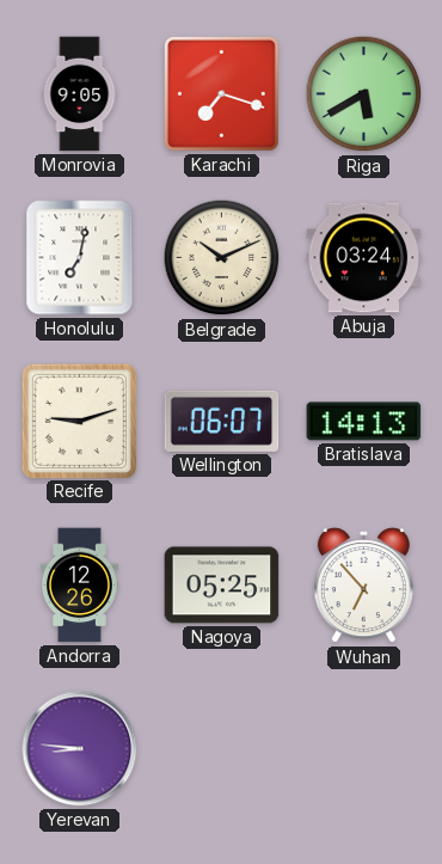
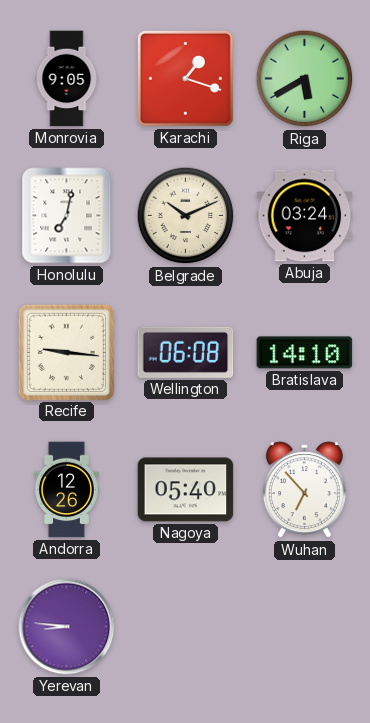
Karachi: 7:18 -> 1:18 (186, 79)
Recife: 9:12 -> 9:16 (66, 352)
Wellington: 06:07 -> 06:08 (186, 352)
Bratislava: 14:13 -> 14:10 (305, 353)
Nagoya: 05:25 -> 05:40 (186, 490)
